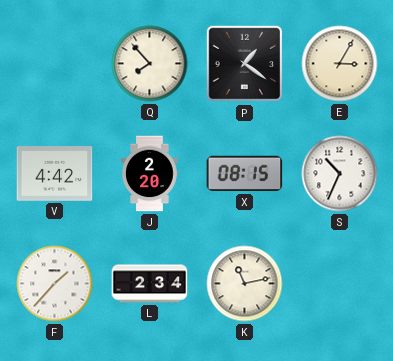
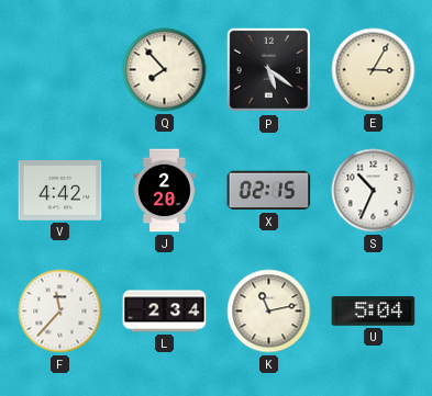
P: 1:21 -> 5:21 (269, 70)
X: 08:15 -> 02:15 (269, 191)
F: 1:37 -> 11:37 (60, 312)
U: none -> 5:04 (374, 312)
